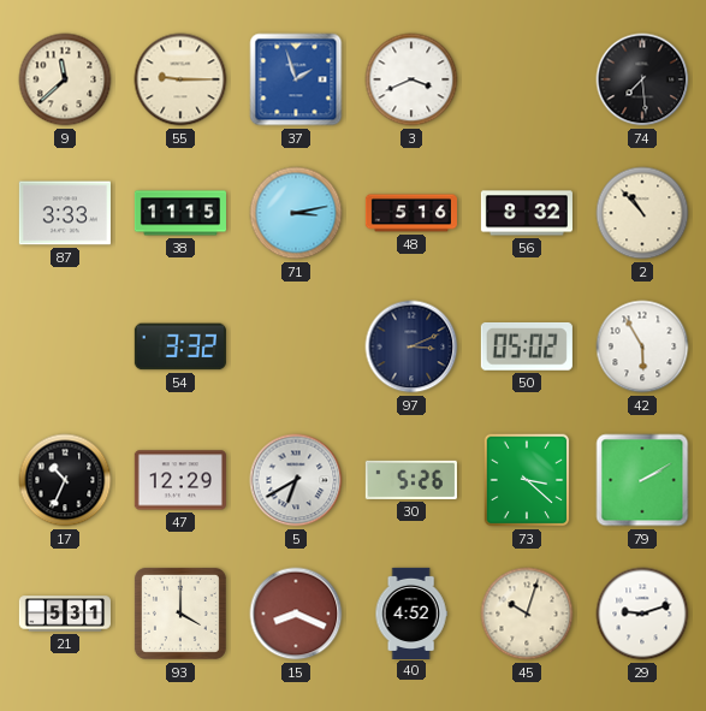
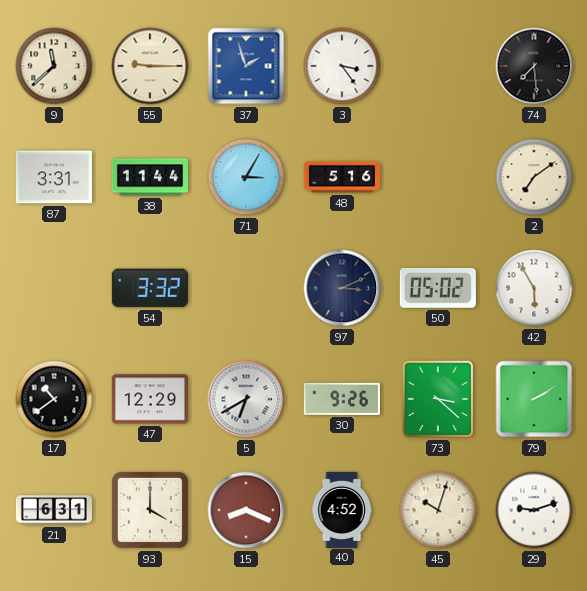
3: 3:41 -> 3:24 (342, 66)
87: 3:33 -> 3:31 (54, 177)
38: 11:15 -> 11:44 (149, 177)
71: 3:13 -> 3:05 (246, 177)
56: 8:32 -> none (527, 213)
2: 10:53 -> 7:09 (534, 177)
17: 10:34 -> 10:39 (54, 399)
30: 5:26 -> 9:26 (342, 399)
21: 5:31 -> 6:31 (54, 510)
